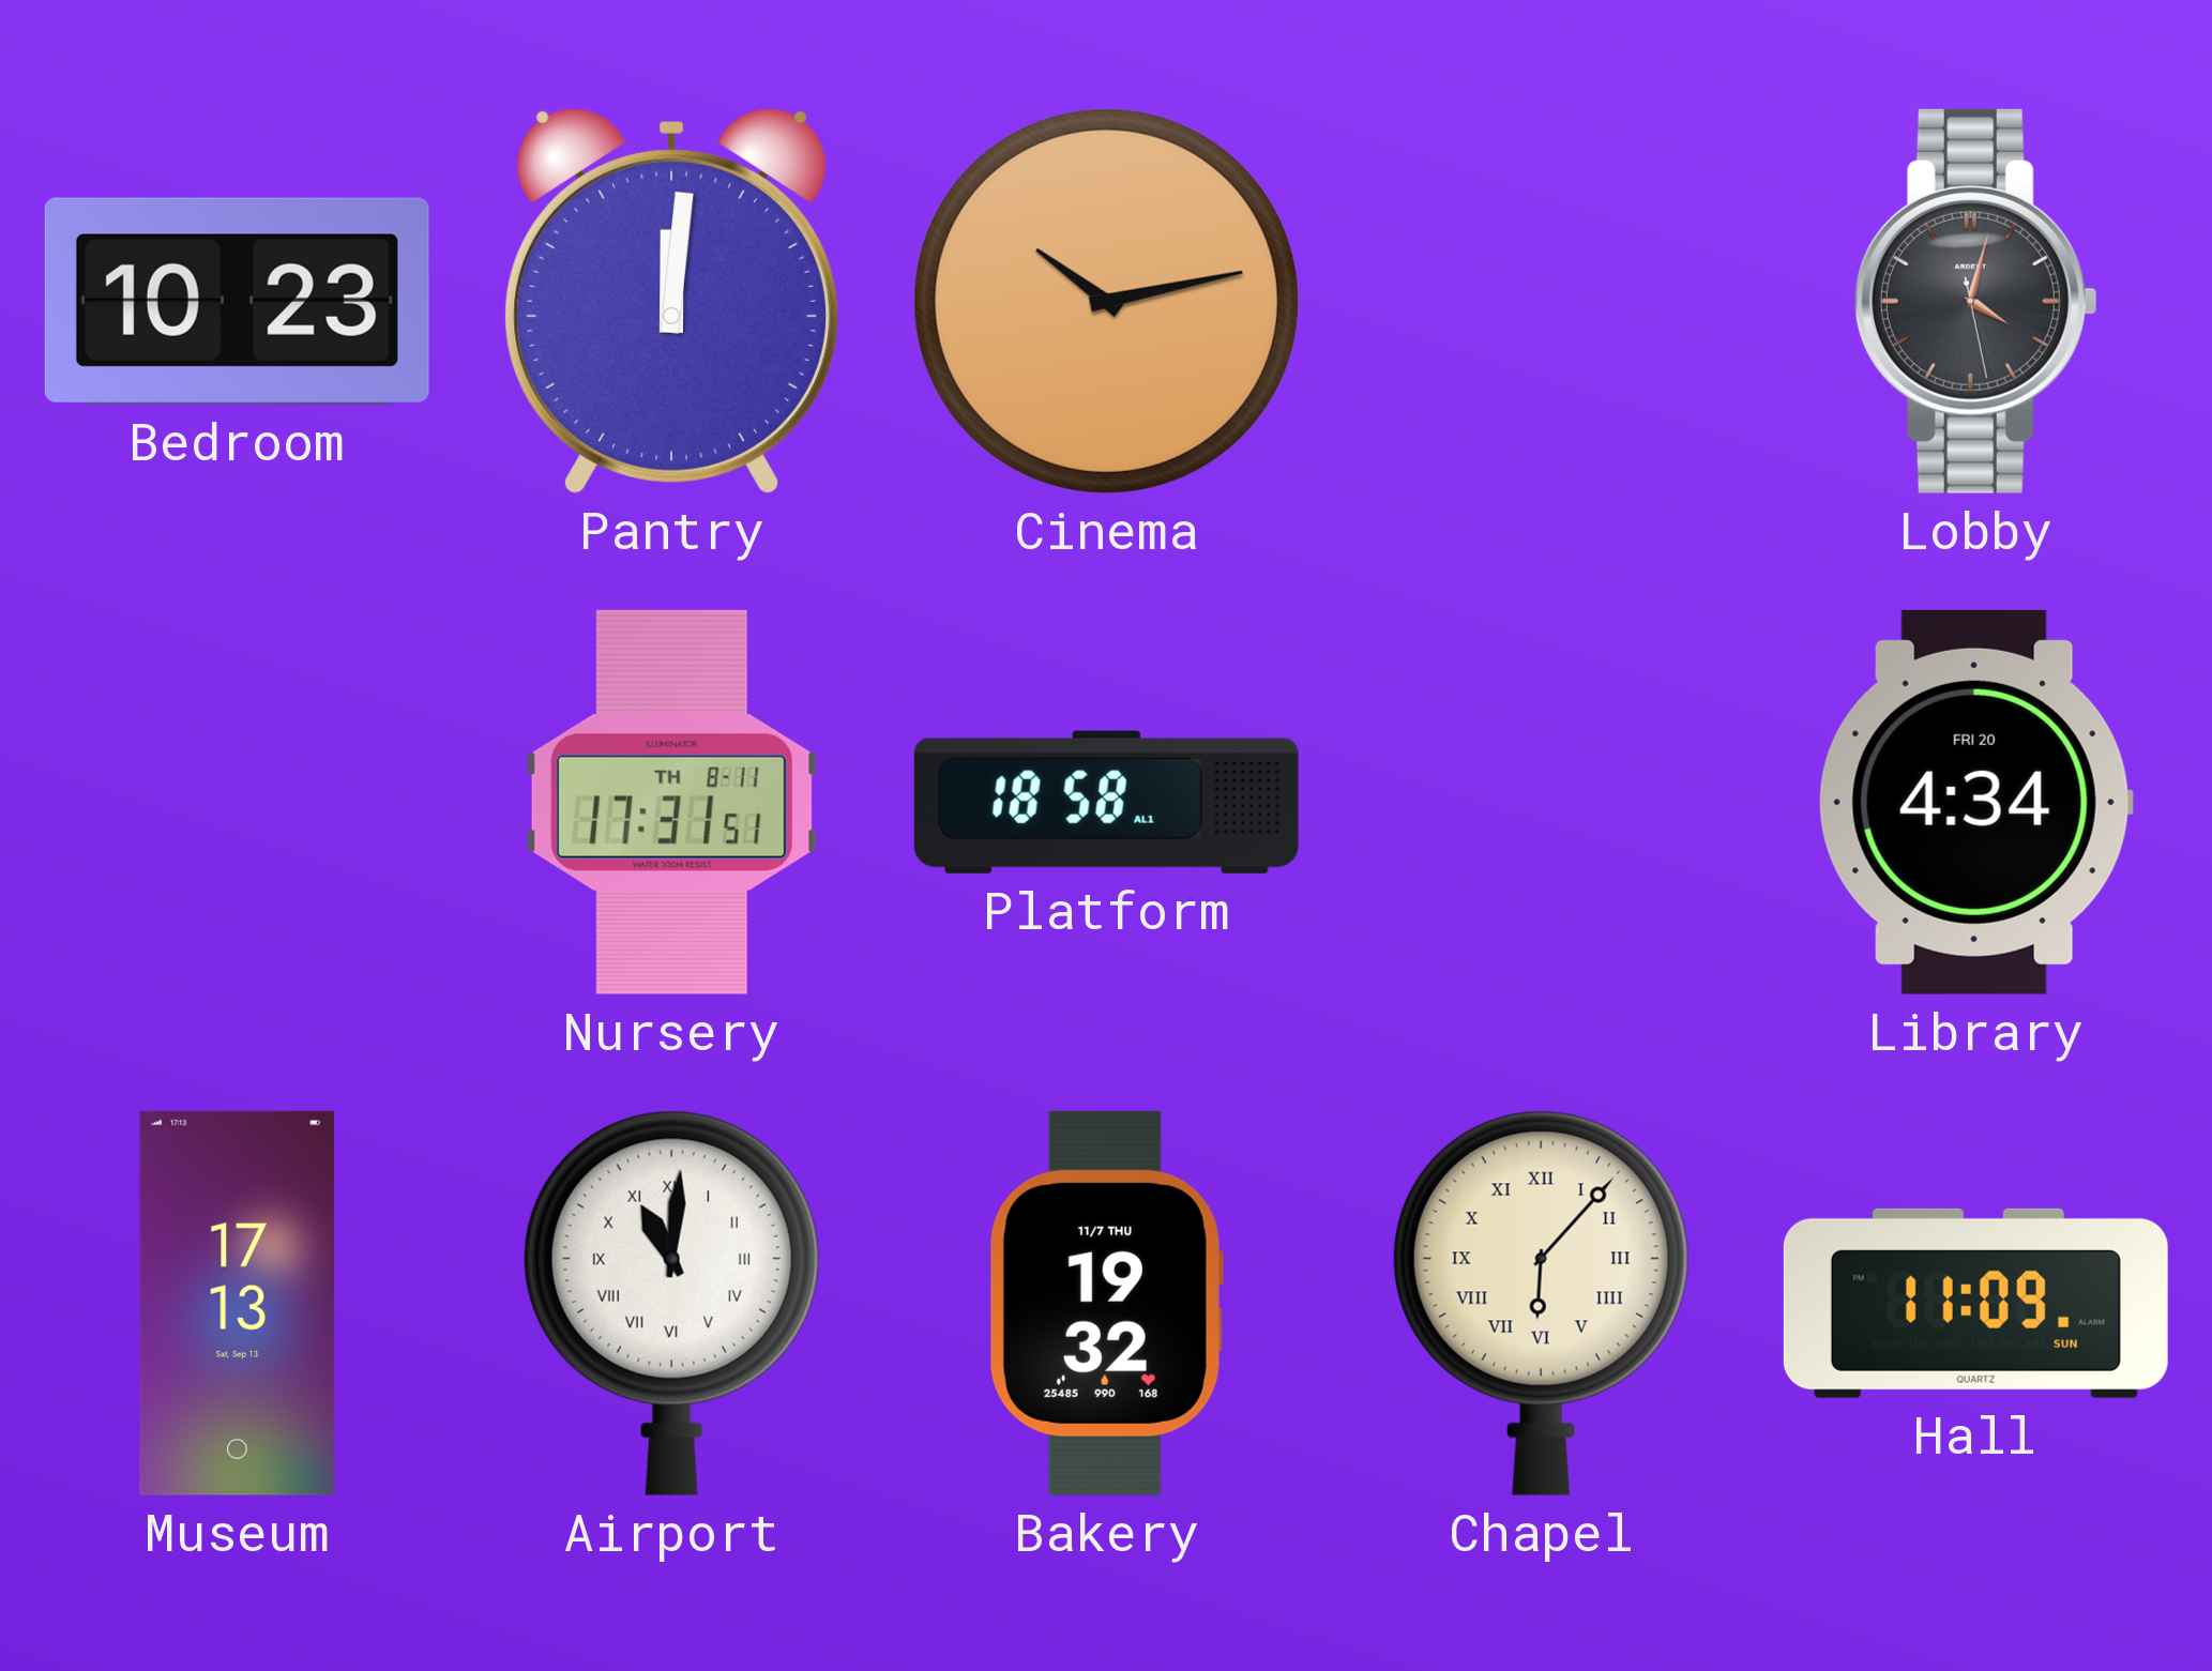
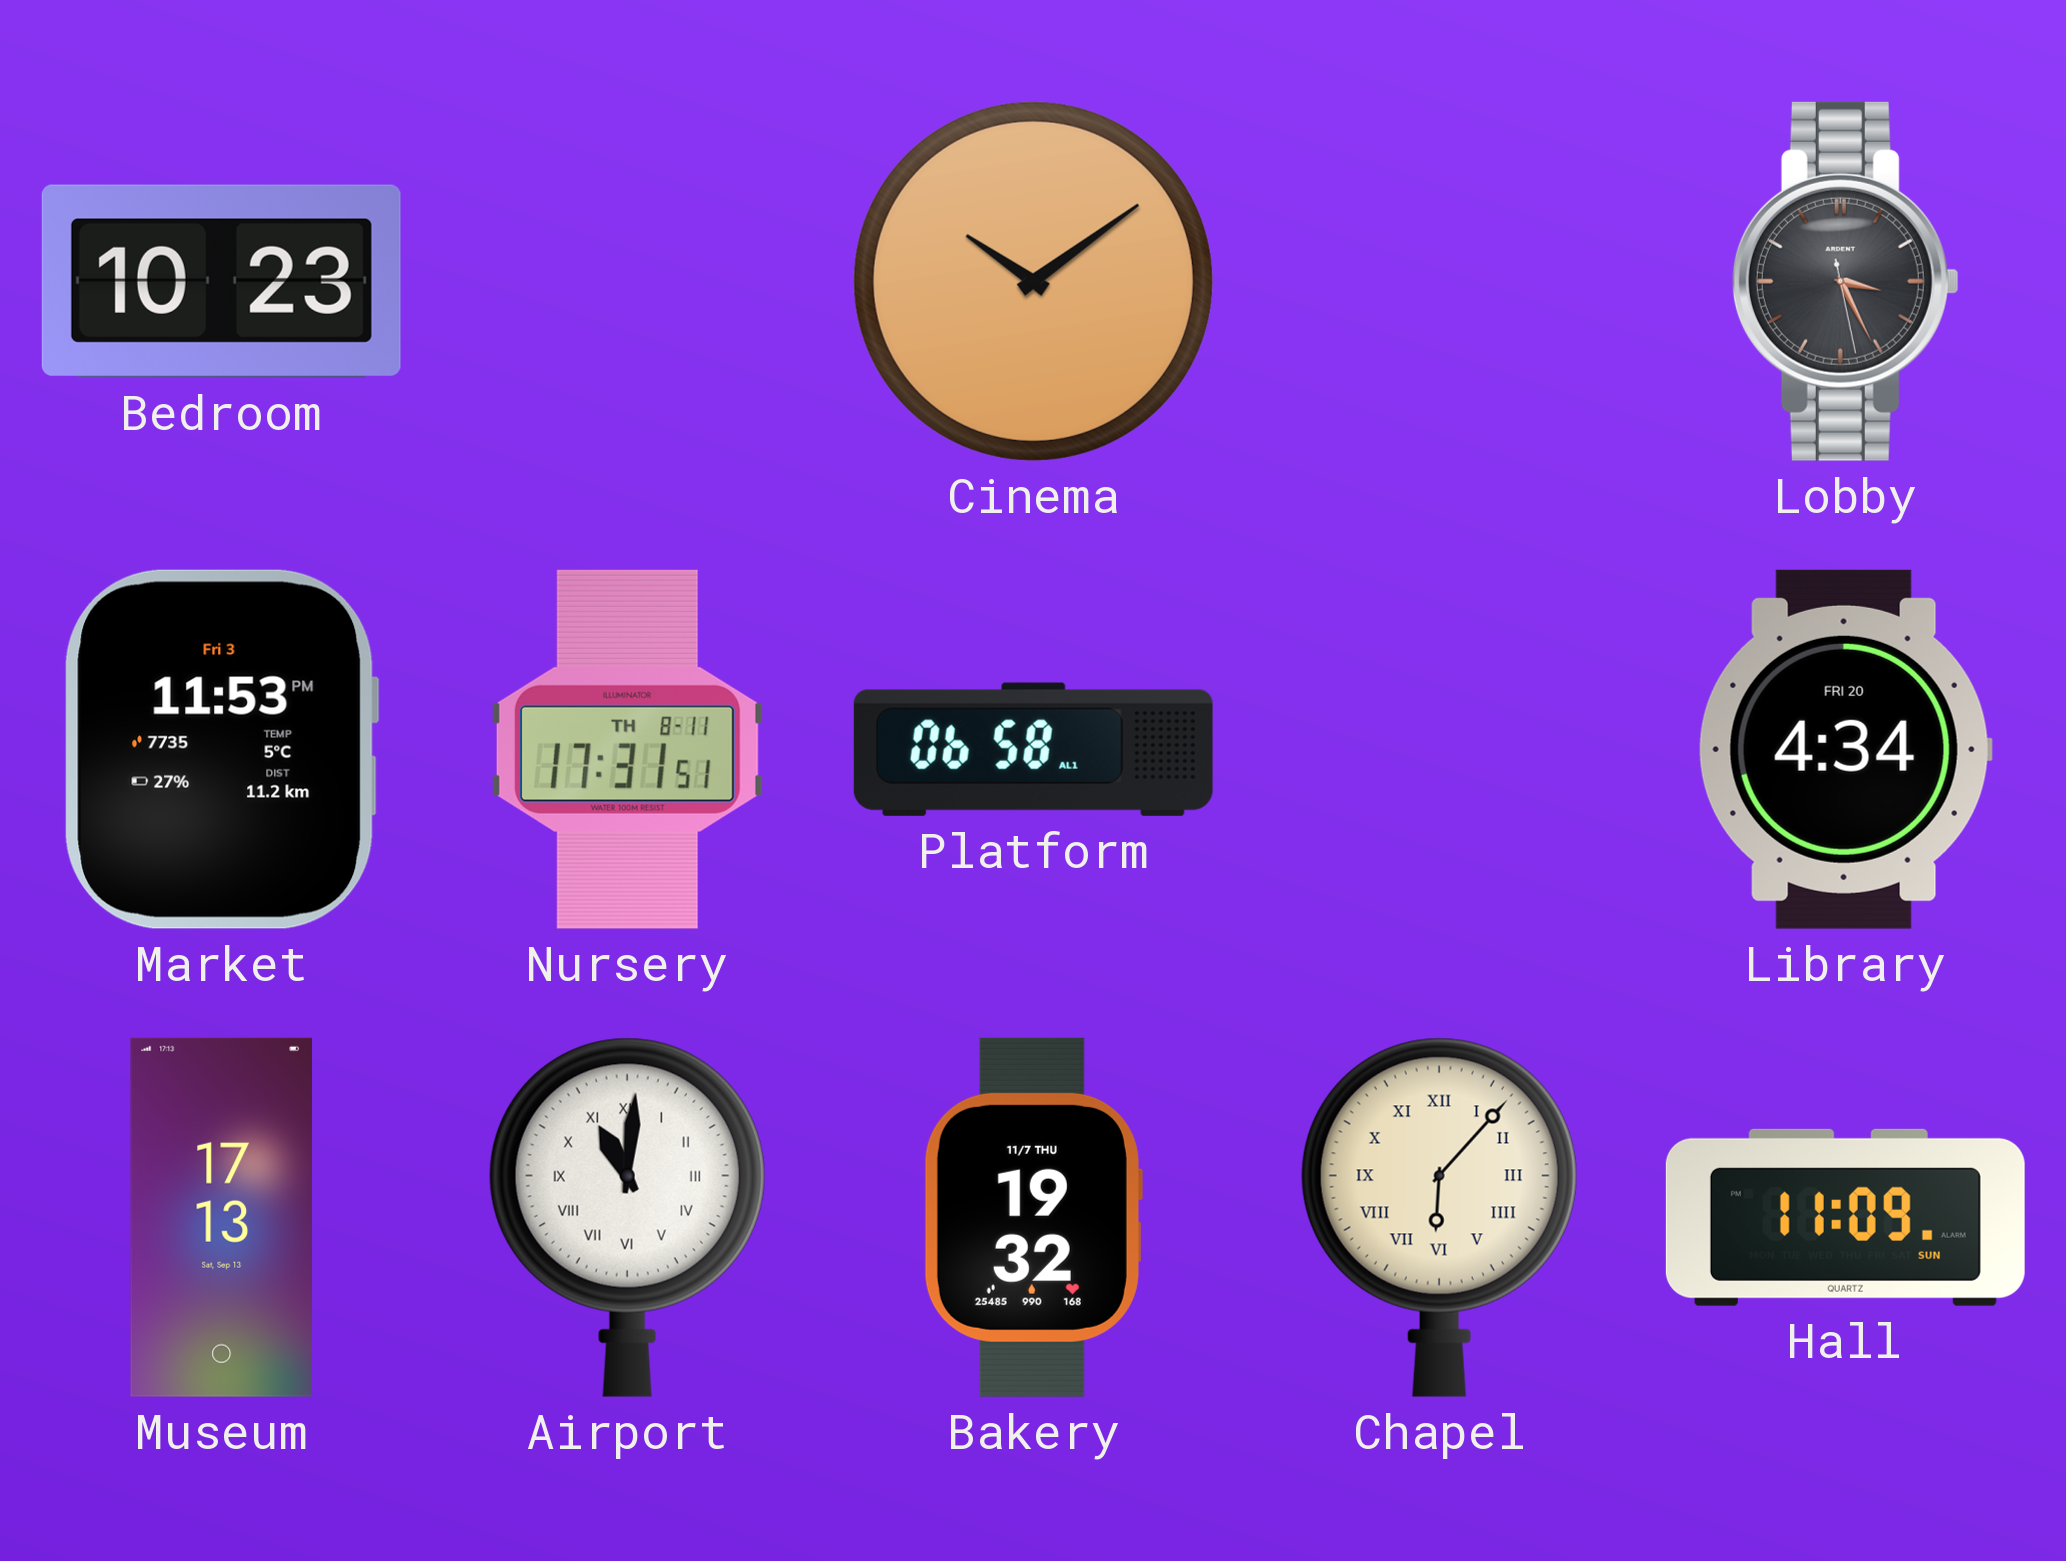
Pantry: 12:01 -> none (671, 301)
Cinema: 10:13 -> 10:09 (1033, 281)
Lobby: 4:02 -> 3:25 (1845, 281)
Market: none -> 11:53 (222, 749)
Platform: 18:58 -> 06:58 (1033, 749)
